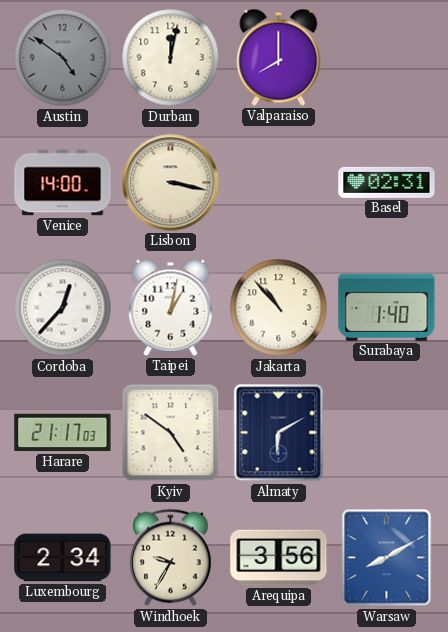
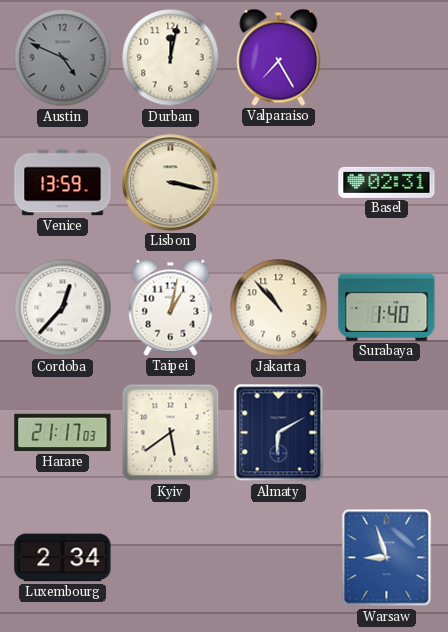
Austin: 4:51 -> 4:49 (63, 58)
Valparaiso: 8:00 -> 7:25 (279, 57)
Venice: 14:00 -> 13:59 (63, 183)
Kyiv: 4:51 -> 5:39 (171, 433)
Windhoek: 9:35 -> none (171, 558)
Arequipa: 3:56 -> none (279, 558)
Warsaw: 8:10 -> 8:57 (387, 558)
